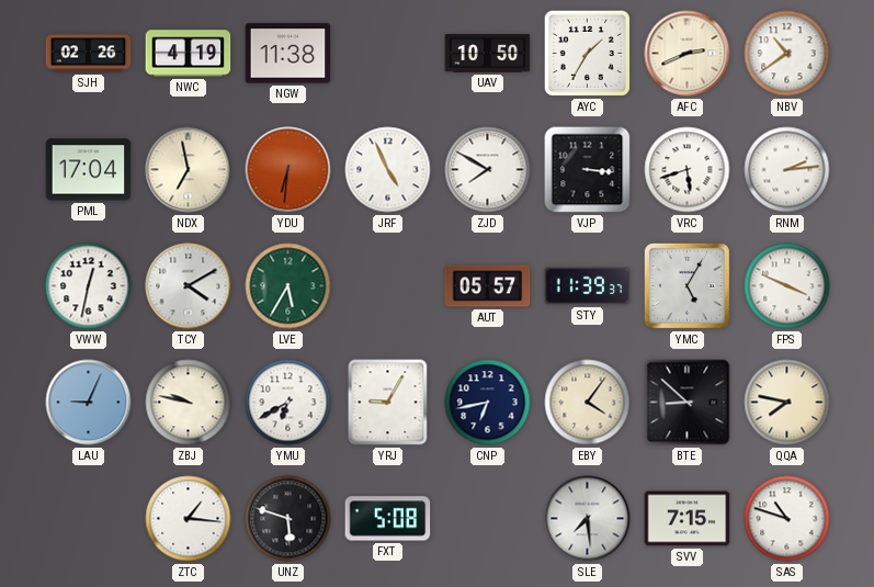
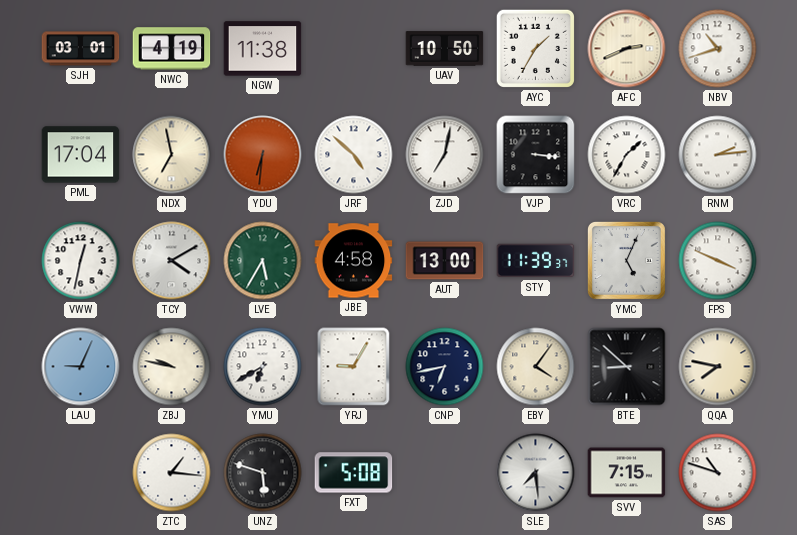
SJH: 02:26 -> 03:01 (81, 49)
NBV: 10:39 -> 10:42 (718, 49)
JRF: 4:56 -> 4:52 (354, 155)
ZJD: 7:50 -> 7:02 (445, 155)
VRC: 5:42 -> 1:35 (627, 155)
JBE: none -> 4:58 (354, 261)
AUT: 05:57 -> 13:00 (445, 261)
YMC: 5:05 -> 5:04 (626, 260)
